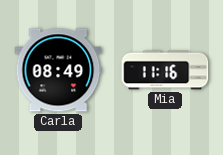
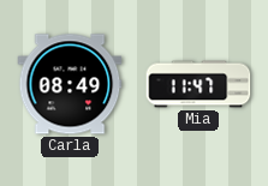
Mia: 11:16 -> 11:47 (198, 84)
